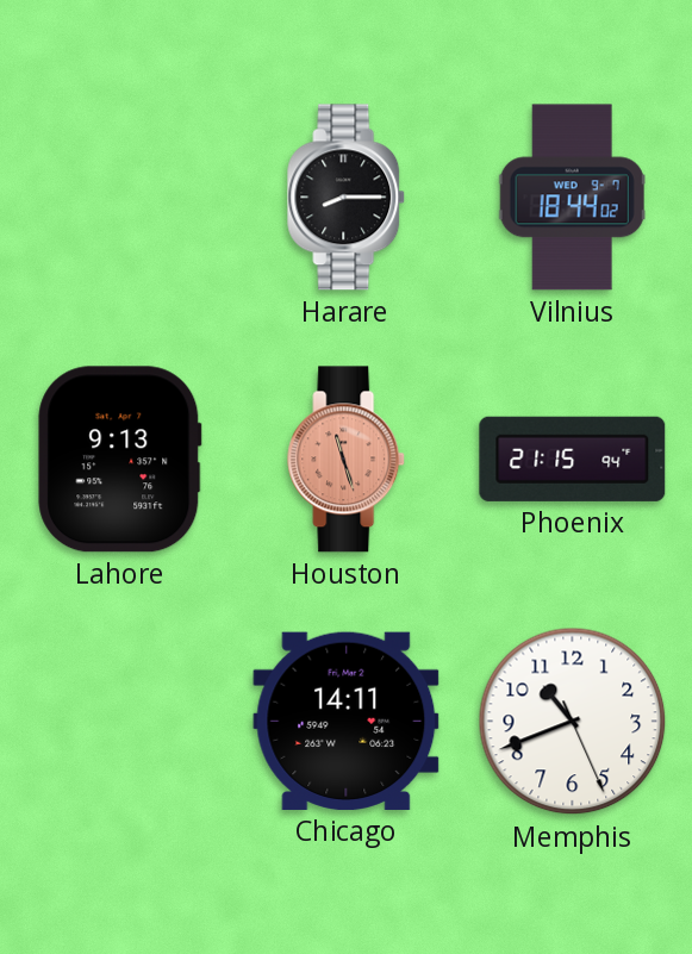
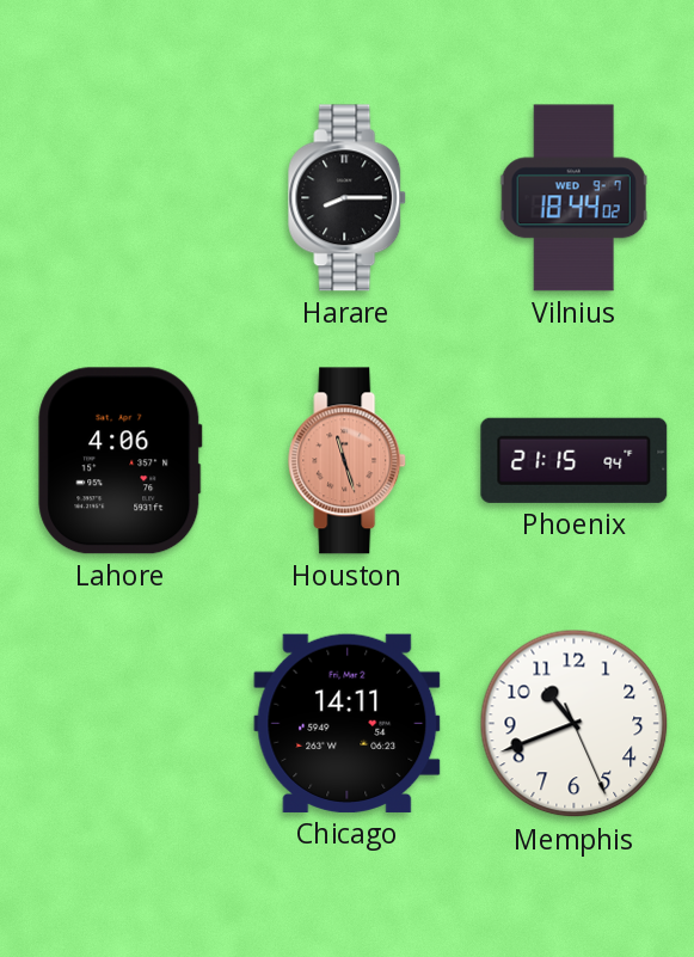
Lahore: 9:13 -> 4:06 (121, 461)
